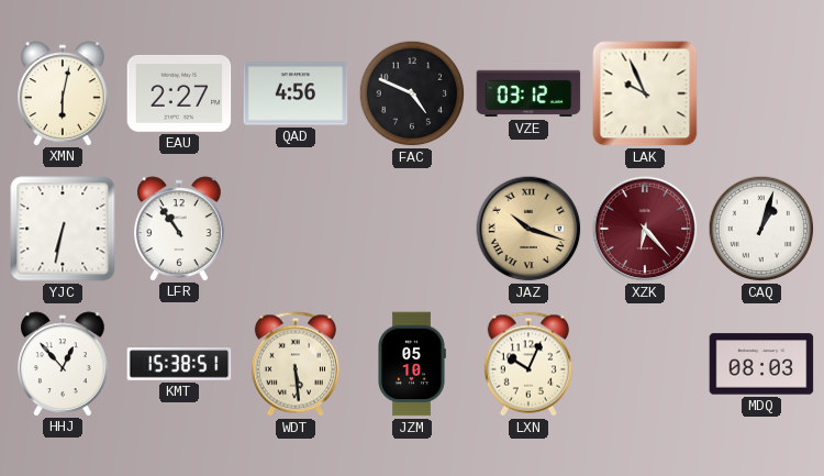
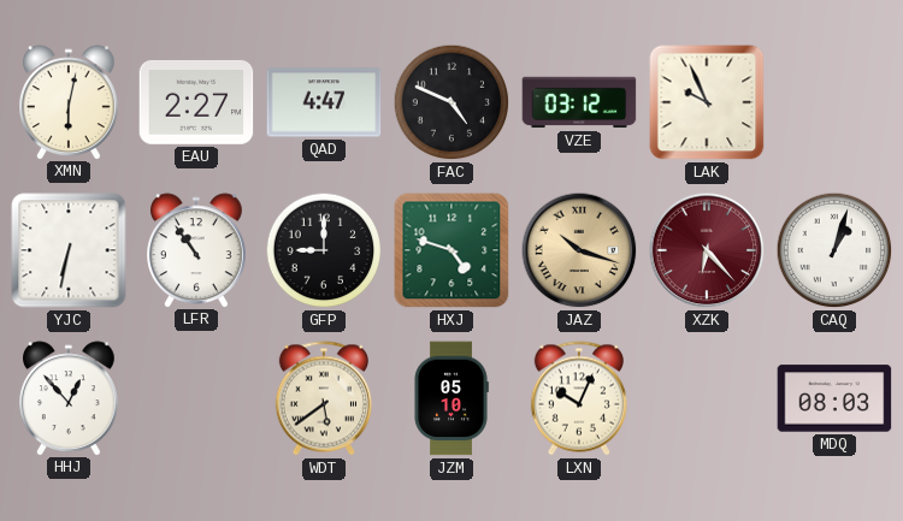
QAD: 4:56 -> 4:47 (324, 102)
GFP: none -> 9:00 (324, 250)
HXJ: none -> 4:48 (451, 250)
KMT: 15:38 -> none (179, 364)
WDT: 5:29 -> 5:39 (324, 398)
